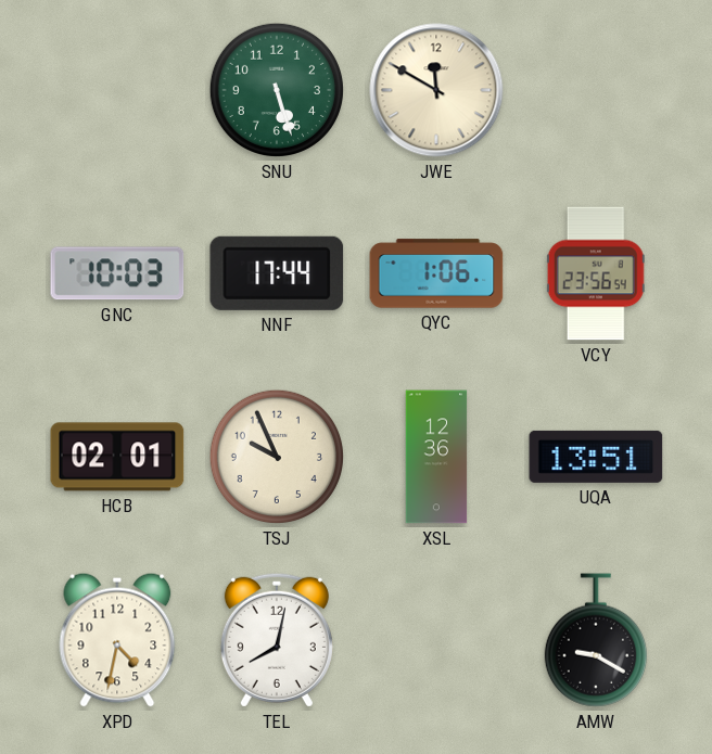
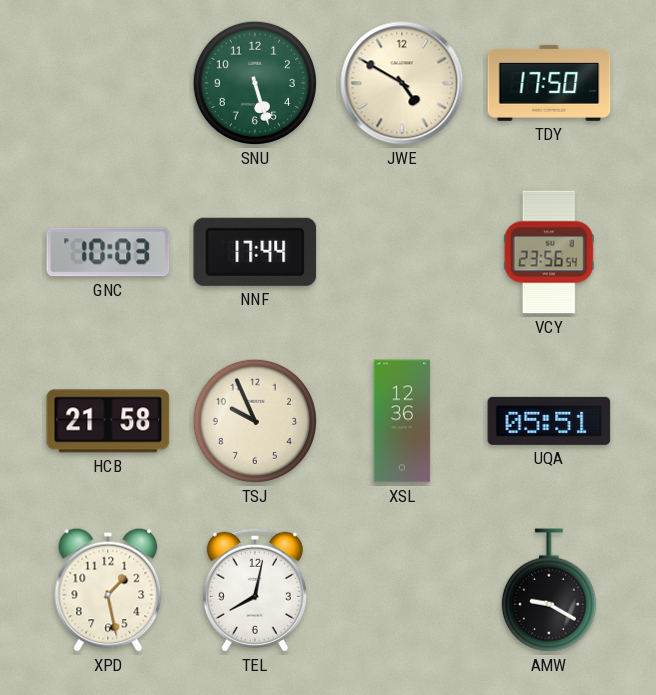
JWE: 11:50 -> 4:50 (402, 83)
TDY: none -> 17:50 (549, 83)
QYC: 1:06 -> none (436, 273)
HCB: 02:01 -> 21:58 (108, 421)
UQA: 13:51 -> 05:51 (549, 421)
XPD: 4:32 -> 1:28 (108, 590)
